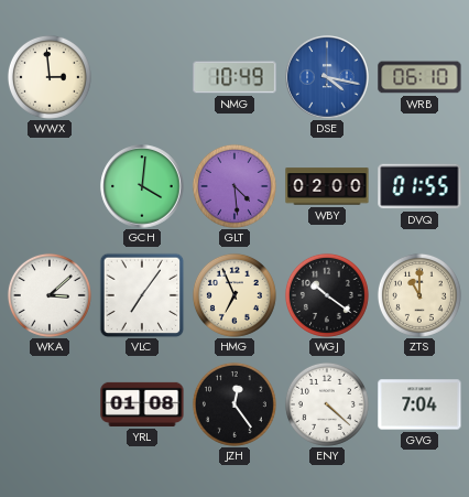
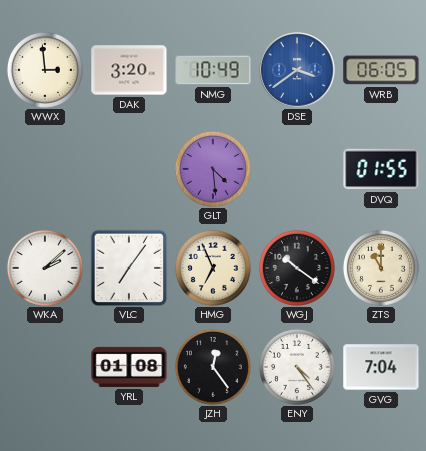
DAK: none -> 3:20 (129, 70)
DSE: 4:17 -> 3:39 (297, 70)
WRB: 06:10 -> 06:05 (381, 70)
GCH: 4:01 -> none (142, 186)
WBY: 02:00 -> none (327, 186)
WKA: 3:08 -> 2:08 (45, 268)
ENY: 4:22 -> 4:24 (297, 367)
